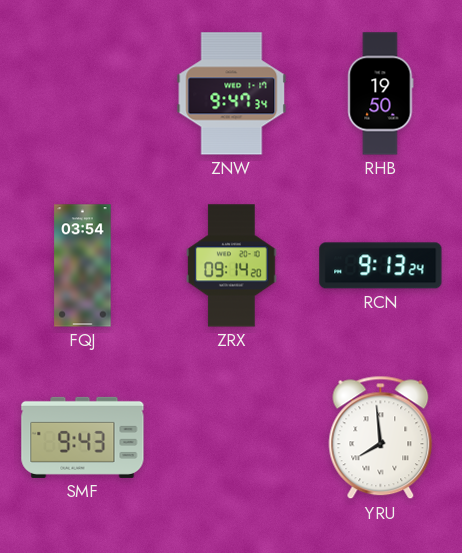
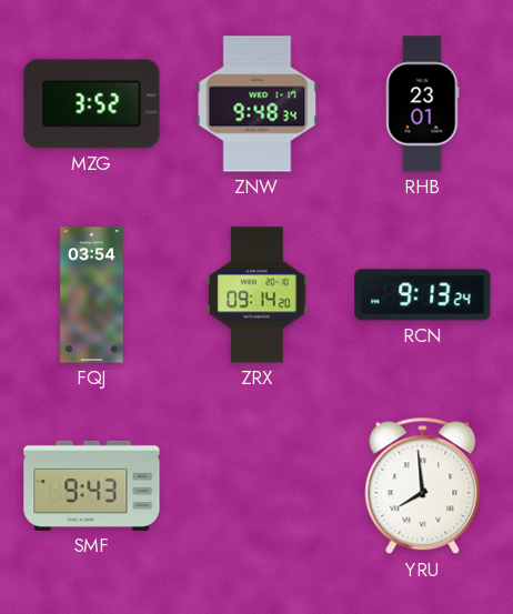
MZG: none -> 3:52 (92, 104)
ZNW: 9:47 -> 9:48 (258, 104)
RHB: 19:50 -> 23:01 (423, 104)
